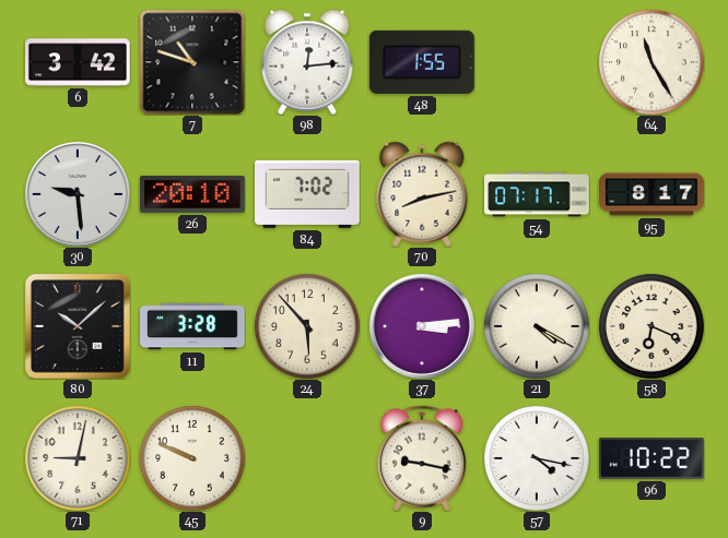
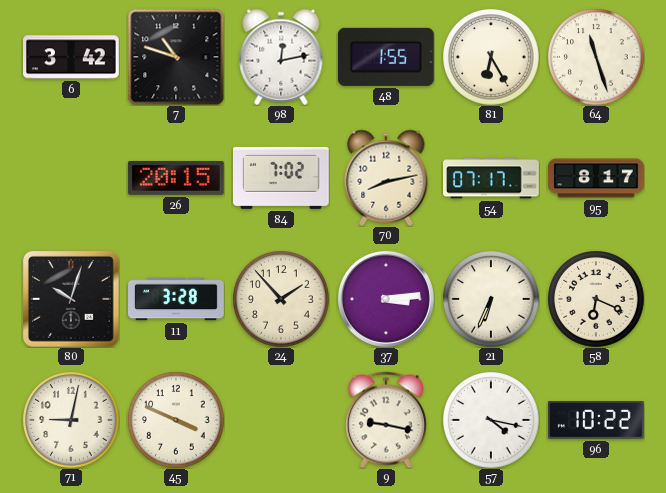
98: 12:14 -> 12:13 (281, 57)
81: none -> 6:25 (491, 57)
64: 11:25 -> 11:27 (596, 57)
30: 9:29 -> none (78, 194)
26: 20:10 -> 20:15 (176, 178)
80: 10:08 -> 10:03 (71, 299)
24: 5:53 -> 1:53 (281, 299)
21: 4:20 -> 6:34 (491, 299)
45: 9:49 -> 3:49 (176, 420)
